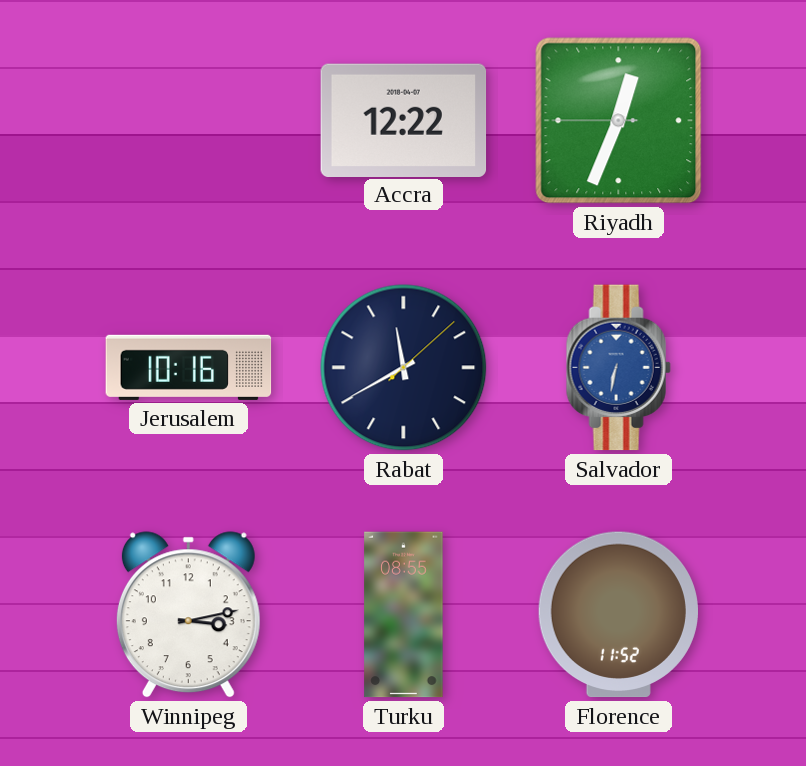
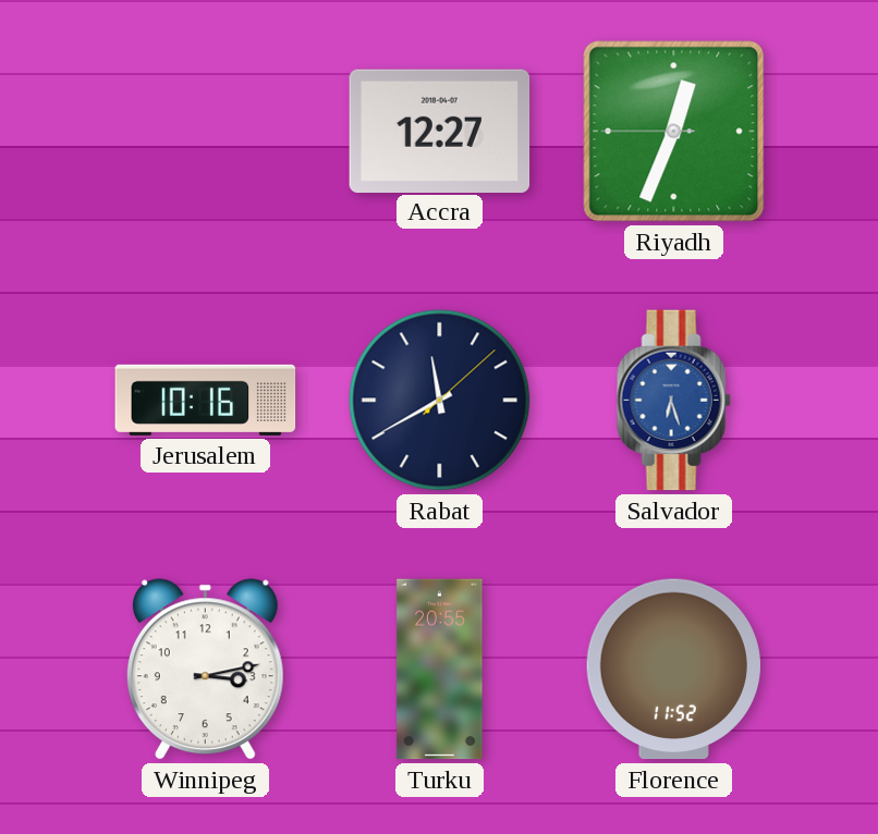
Accra: 12:22 -> 12:27 (440, 131)
Salvador: 6:32 -> 6:27 (673, 401)
Turku: 08:55 -> 20:55 (440, 670)
